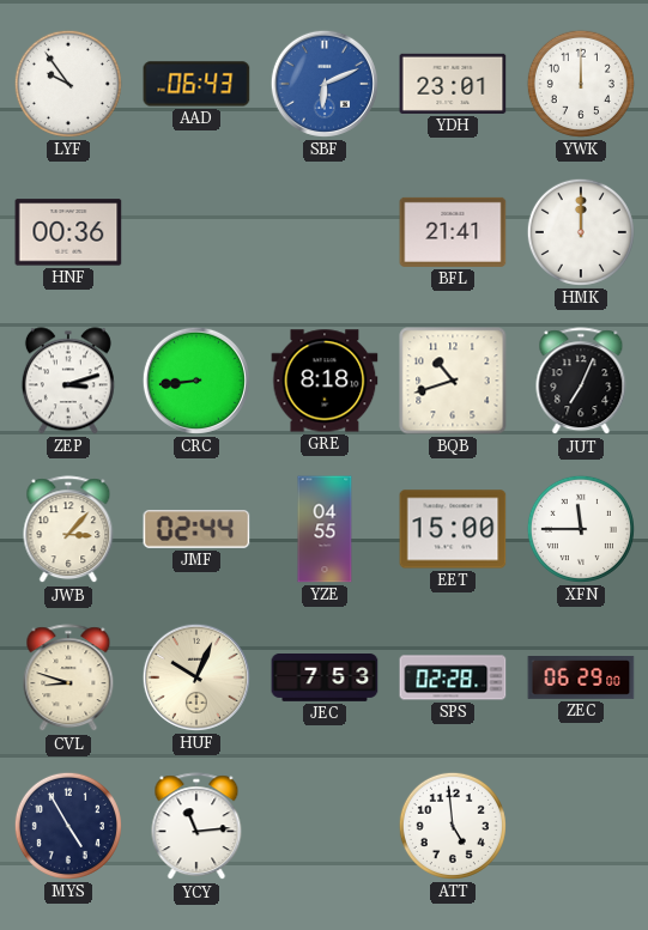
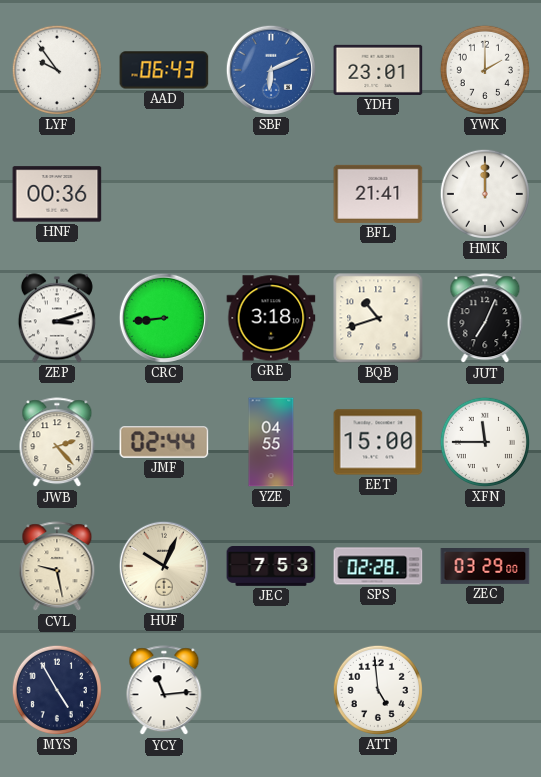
YWK: 12:00 -> 2:00 (485, 70)
GRE: 8:18 -> 3:18 (271, 318)
JWB: 3:07 -> 2:23 (57, 443)
CVL: 8:48 -> 9:28 (57, 567)
ZEC: 06:29 -> 03:29 (485, 567)
